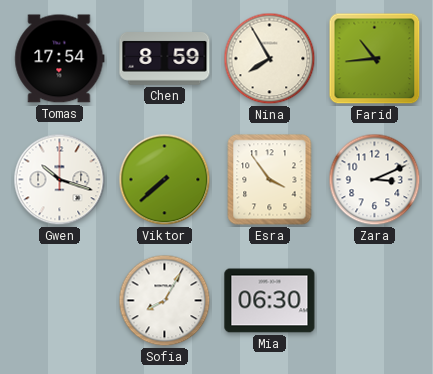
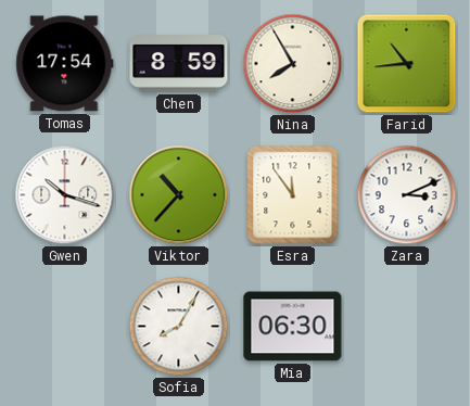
Viktor: 7:38 -> 10:37 (179, 195)
Esra: 3:54 -> 11:54 (293, 195)
